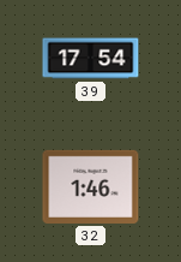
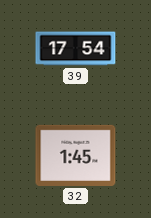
32: 1:46 -> 1:45 (76, 155)
